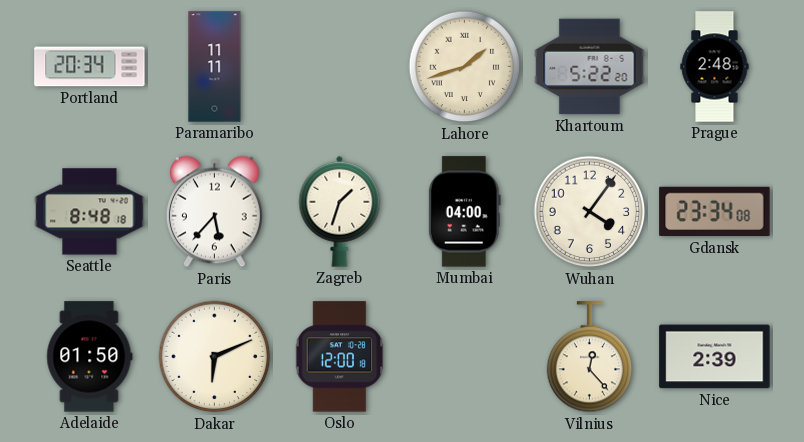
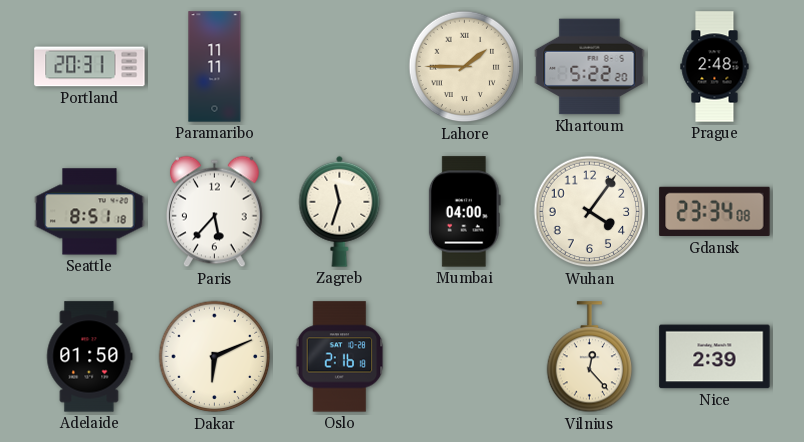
Portland: 20:34 -> 20:31 (90, 67)
Lahore: 1:42 -> 1:45 (465, 67)
Seattle: 8:48 -> 8:51 (90, 212)
Zagreb: 1:33 -> 11:33 (340, 211)
Oslo: 12:00 -> 2:16 (340, 357)
